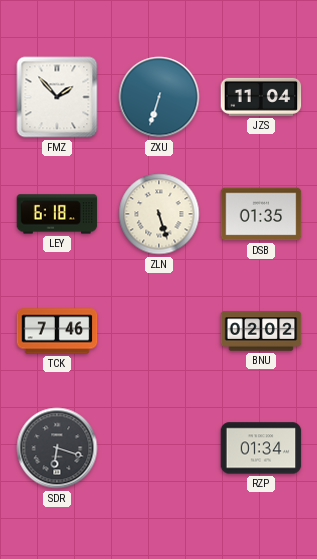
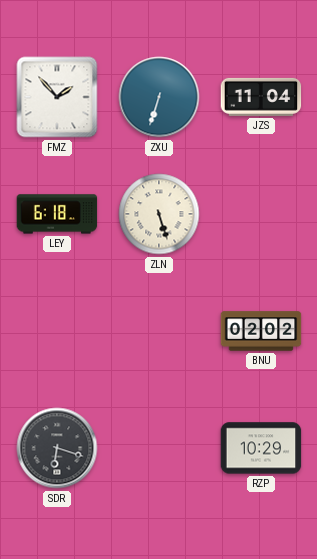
DSB: 01:35 -> none (261, 214)
TCK: 7:46 -> none (57, 331)
RZP: 01:34 -> 10:29 (261, 448)
